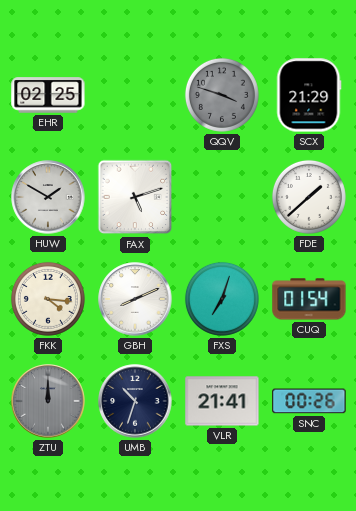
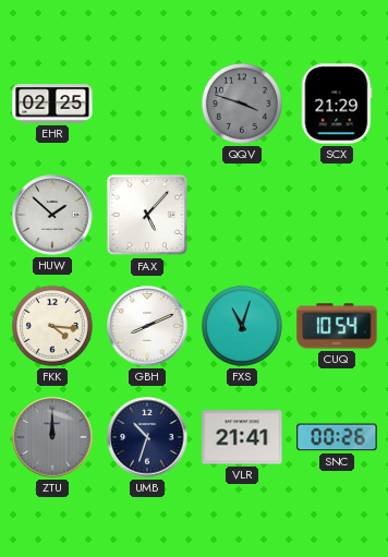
HUW: 1:50 -> 1:52 (52, 215)
FAX: 5:12 -> 5:07 (147, 215)
FDE: 1:38 -> none (309, 197)
FXS: 7:03 -> 11:03 (242, 326)
CUQ: 01:54 -> 10:54 (337, 326)
